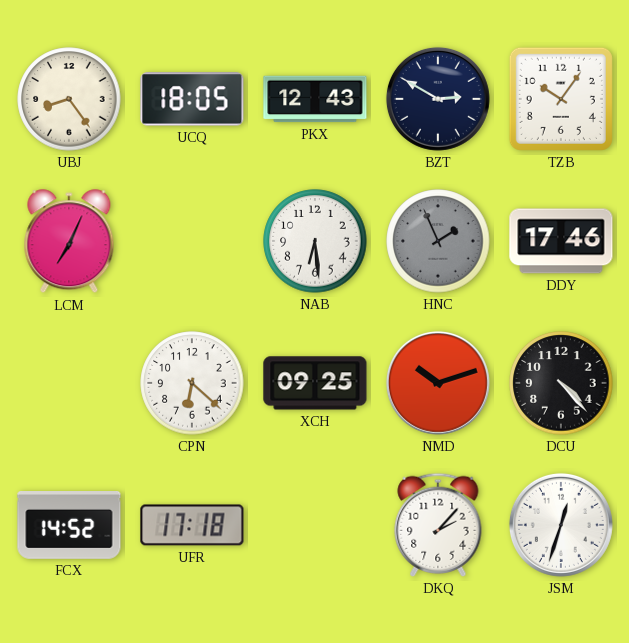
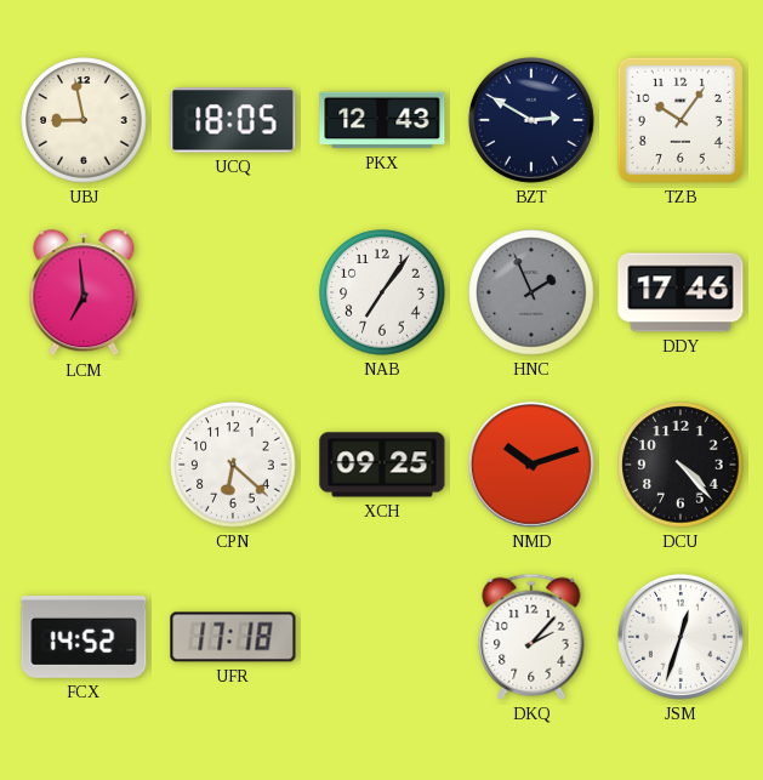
UBJ: 8:24 -> 8:58 (84, 120)
LCM: 7:04 -> 6:59 (84, 294)
NAB: 6:29 -> 7:06 (382, 292)
